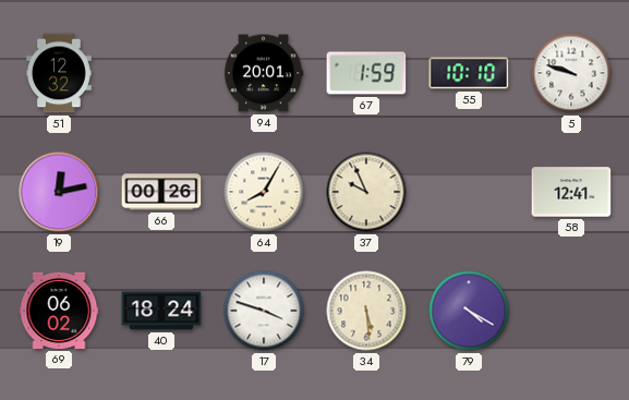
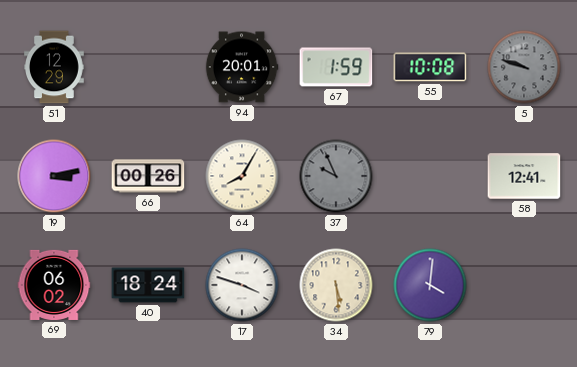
51: 12:32 -> 12:29 (55, 67)
55: 10:10 -> 10:08 (430, 67)
5 dial: white -> grey (524, 67)
19: 12:13 -> 3:13 (54, 176)
37 dial: cream -> grey (336, 176)
79: 4:20 -> 4:01 (430, 285)
